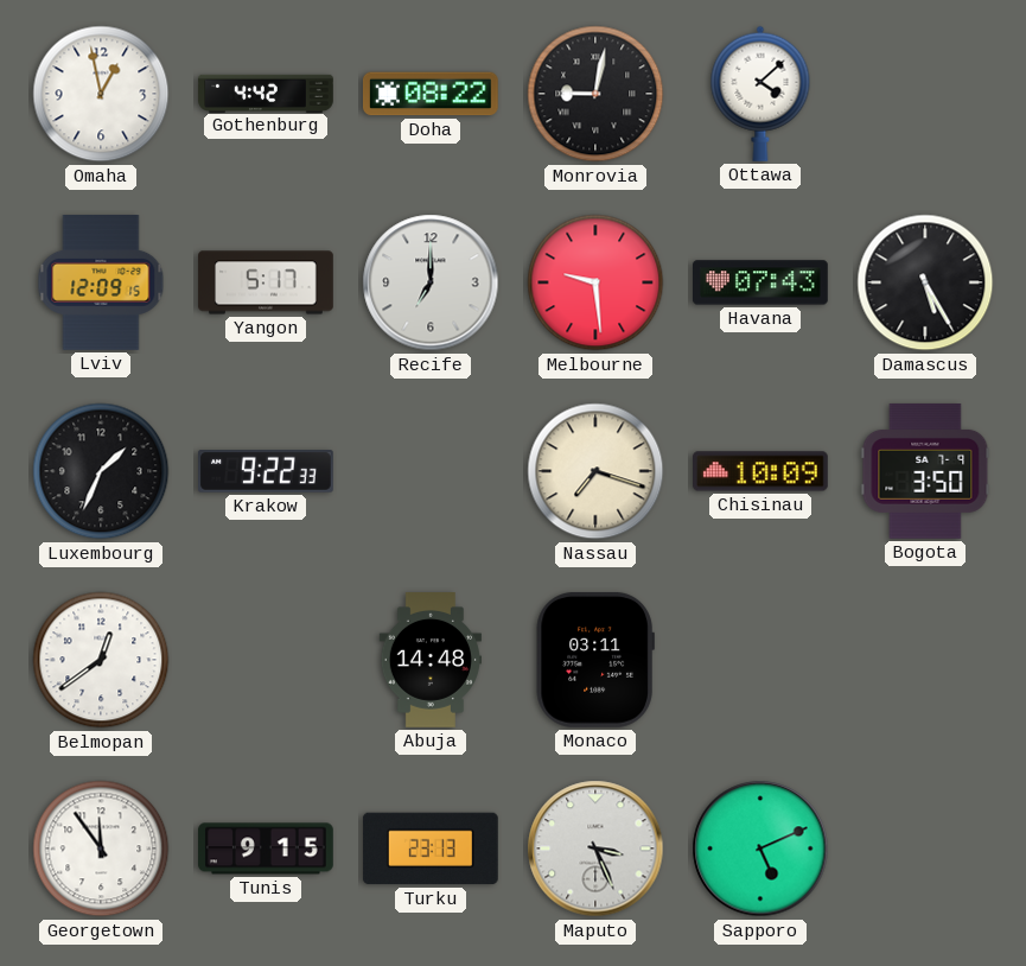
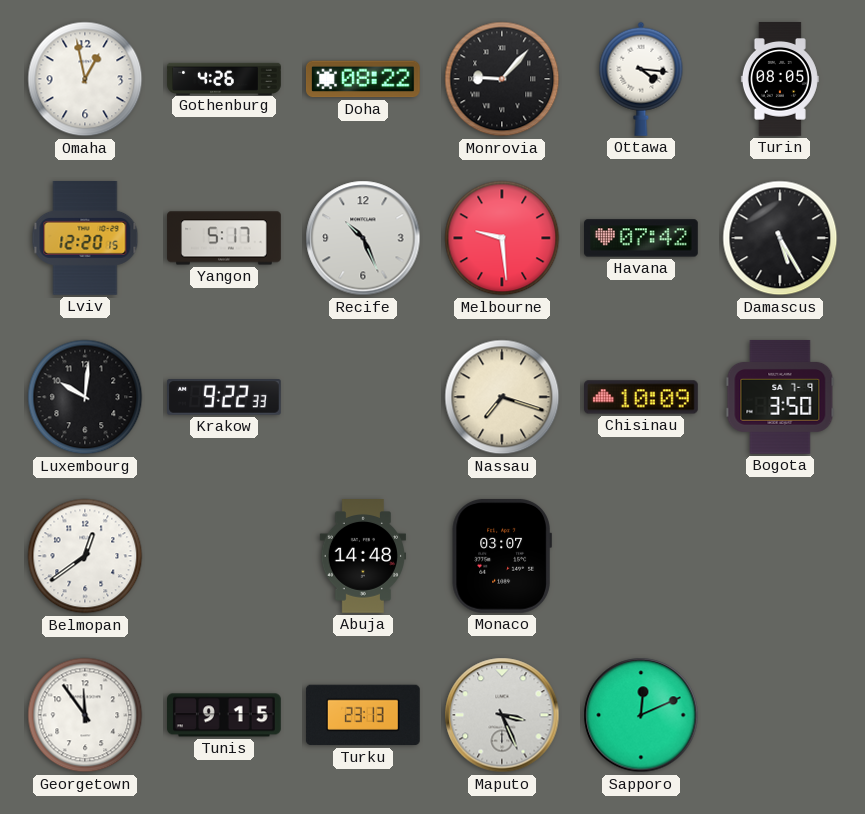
Gothenburg: 4:42 -> 4:26 (224, 78)
Monrovia: 9:02 -> 9:07 (502, 79)
Ottawa: 4:08 -> 4:16 (641, 79)
Turin: none -> 08:05 (780, 79)
Lviv: 12:09 -> 12:20 (85, 239)
Recife: 7:00 -> 10:26 (363, 238)
Havana: 07:43 -> 07:42 (642, 238)
Luxembourg: 1:34 -> 10:01 (85, 397)
Monaco: 03:11 -> 03:07 (502, 556)
Sapporo: 5:11 -> 12:11 (641, 715)
